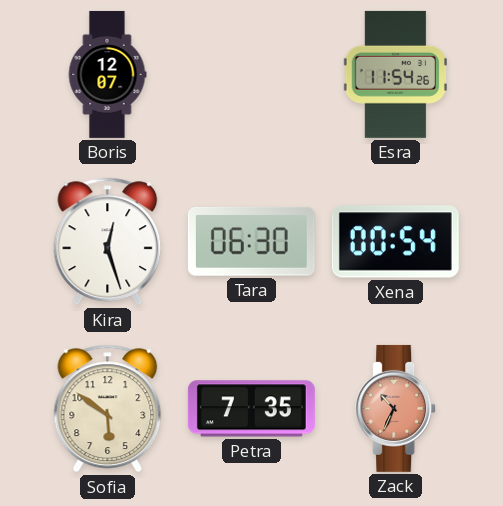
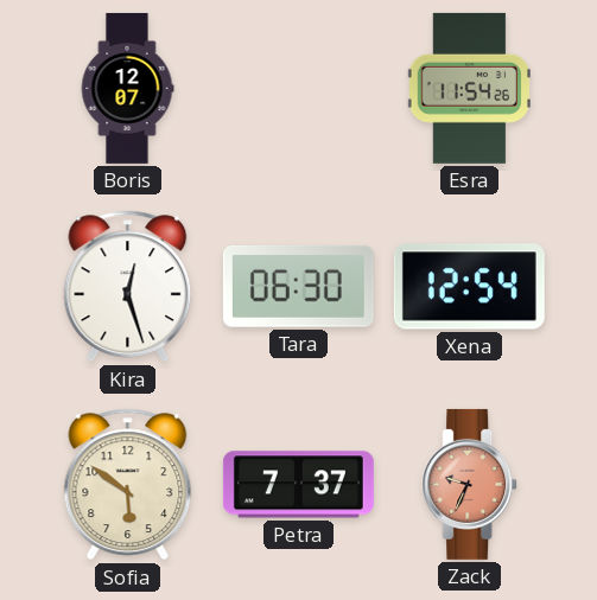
Xena: 00:54 -> 12:54 (469, 287)
Petra: 7:35 -> 7:37 (298, 485)
Zack: 10:34 -> 9:34 (470, 484)
